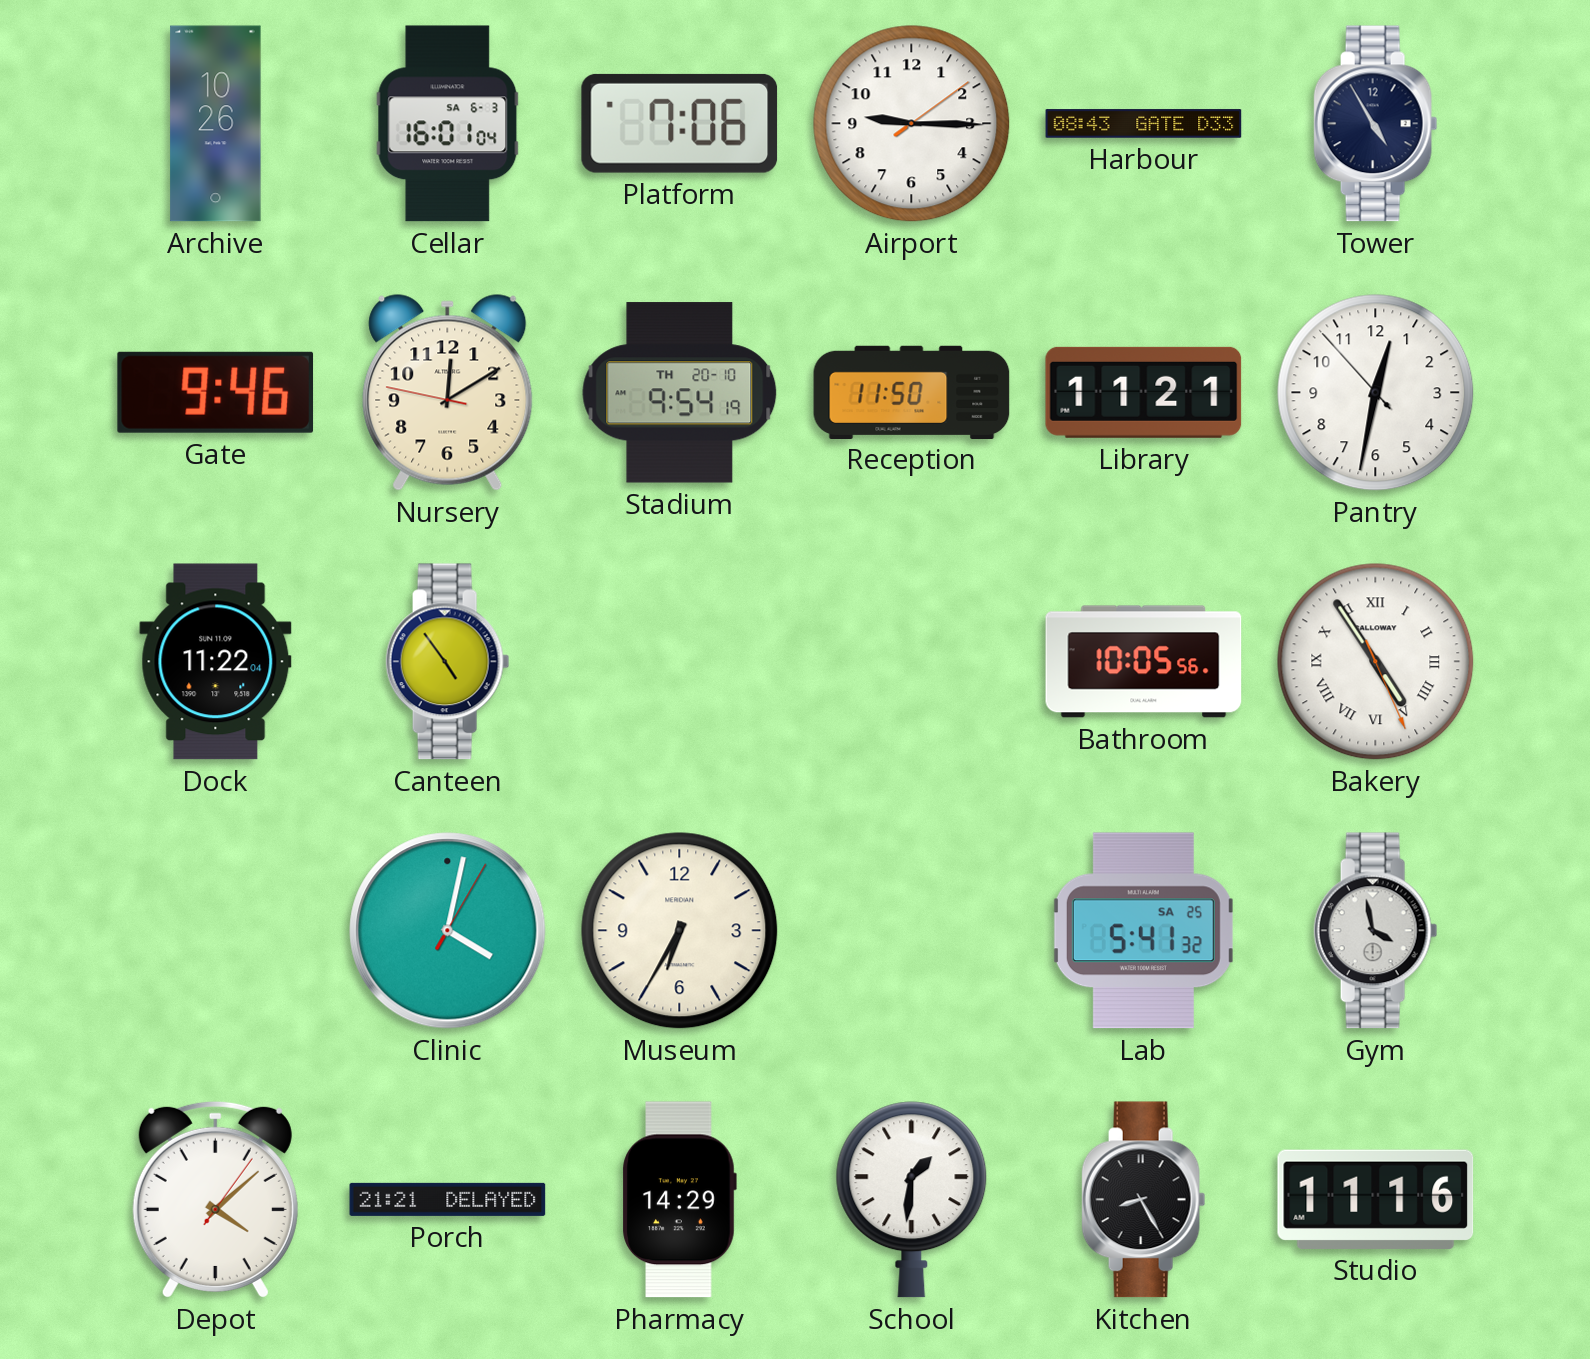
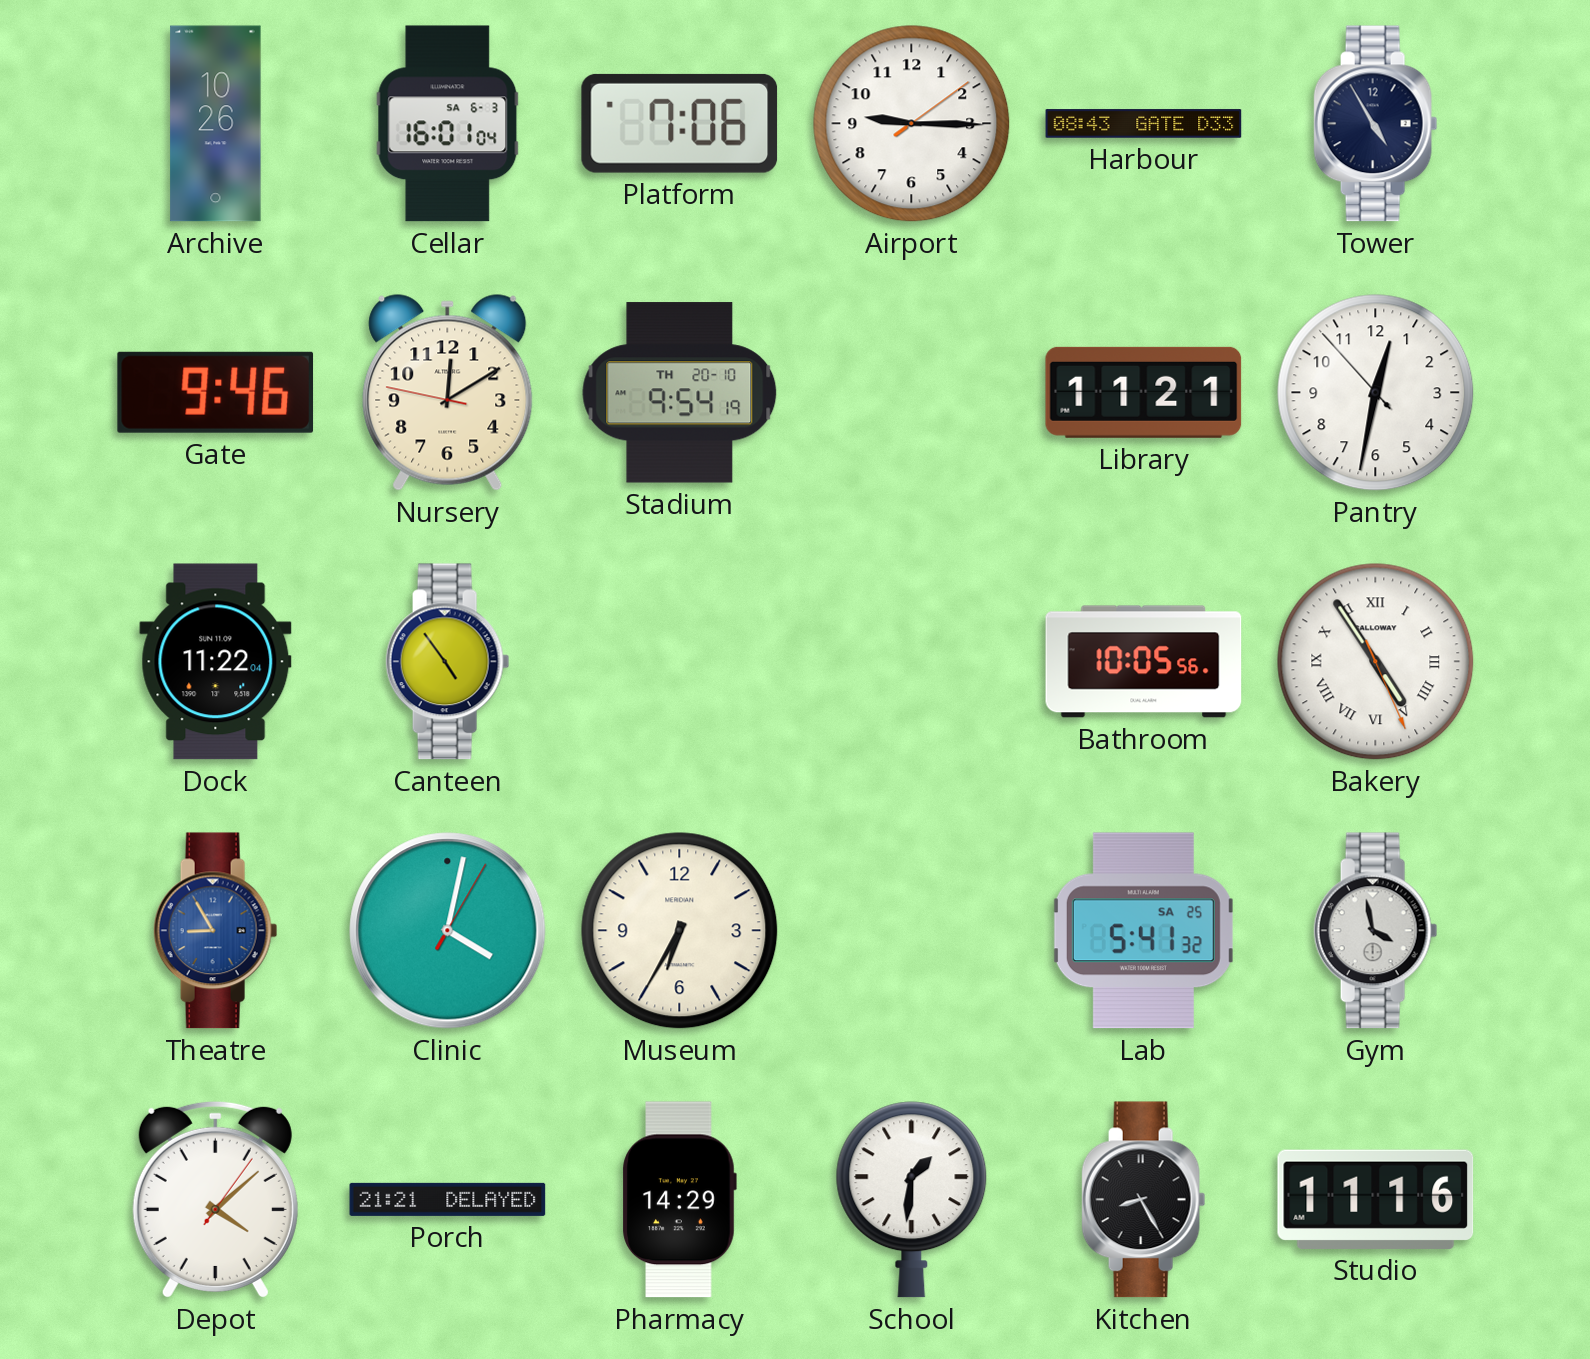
Reception: 11:50 -> none (912, 392)
Theatre: none -> 8:55 (216, 931)
